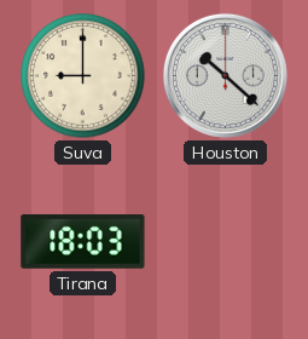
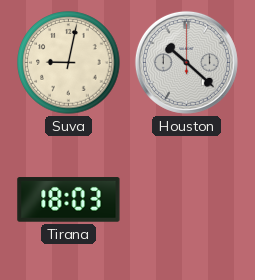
Suva: 9:00 -> 9:02 (69, 63)
